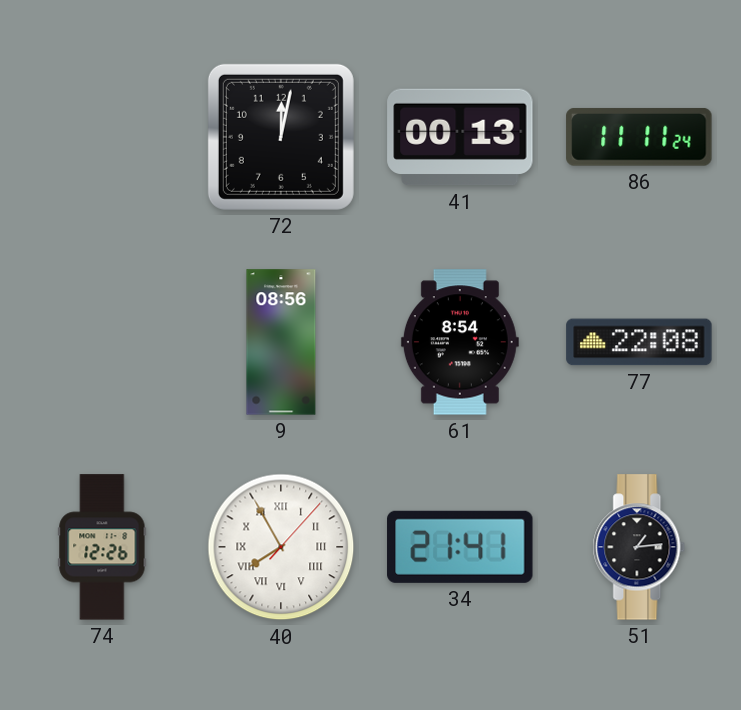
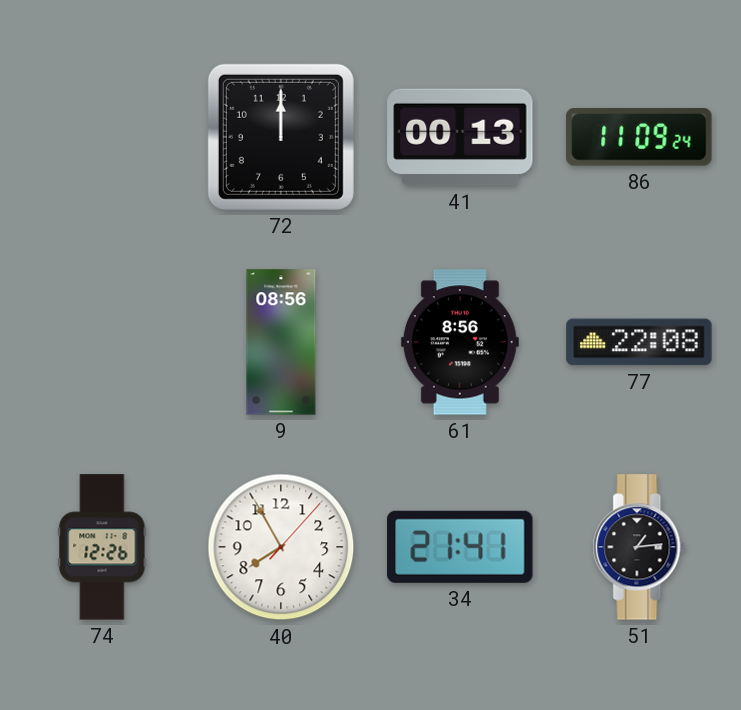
72: 12:02 -> 12:00 (281, 137)
86: 11:11 -> 11:09 (639, 137)
61: 8:54 -> 8:56 (460, 342)
40 numerals: Roman -> Arabic (281, 547)
